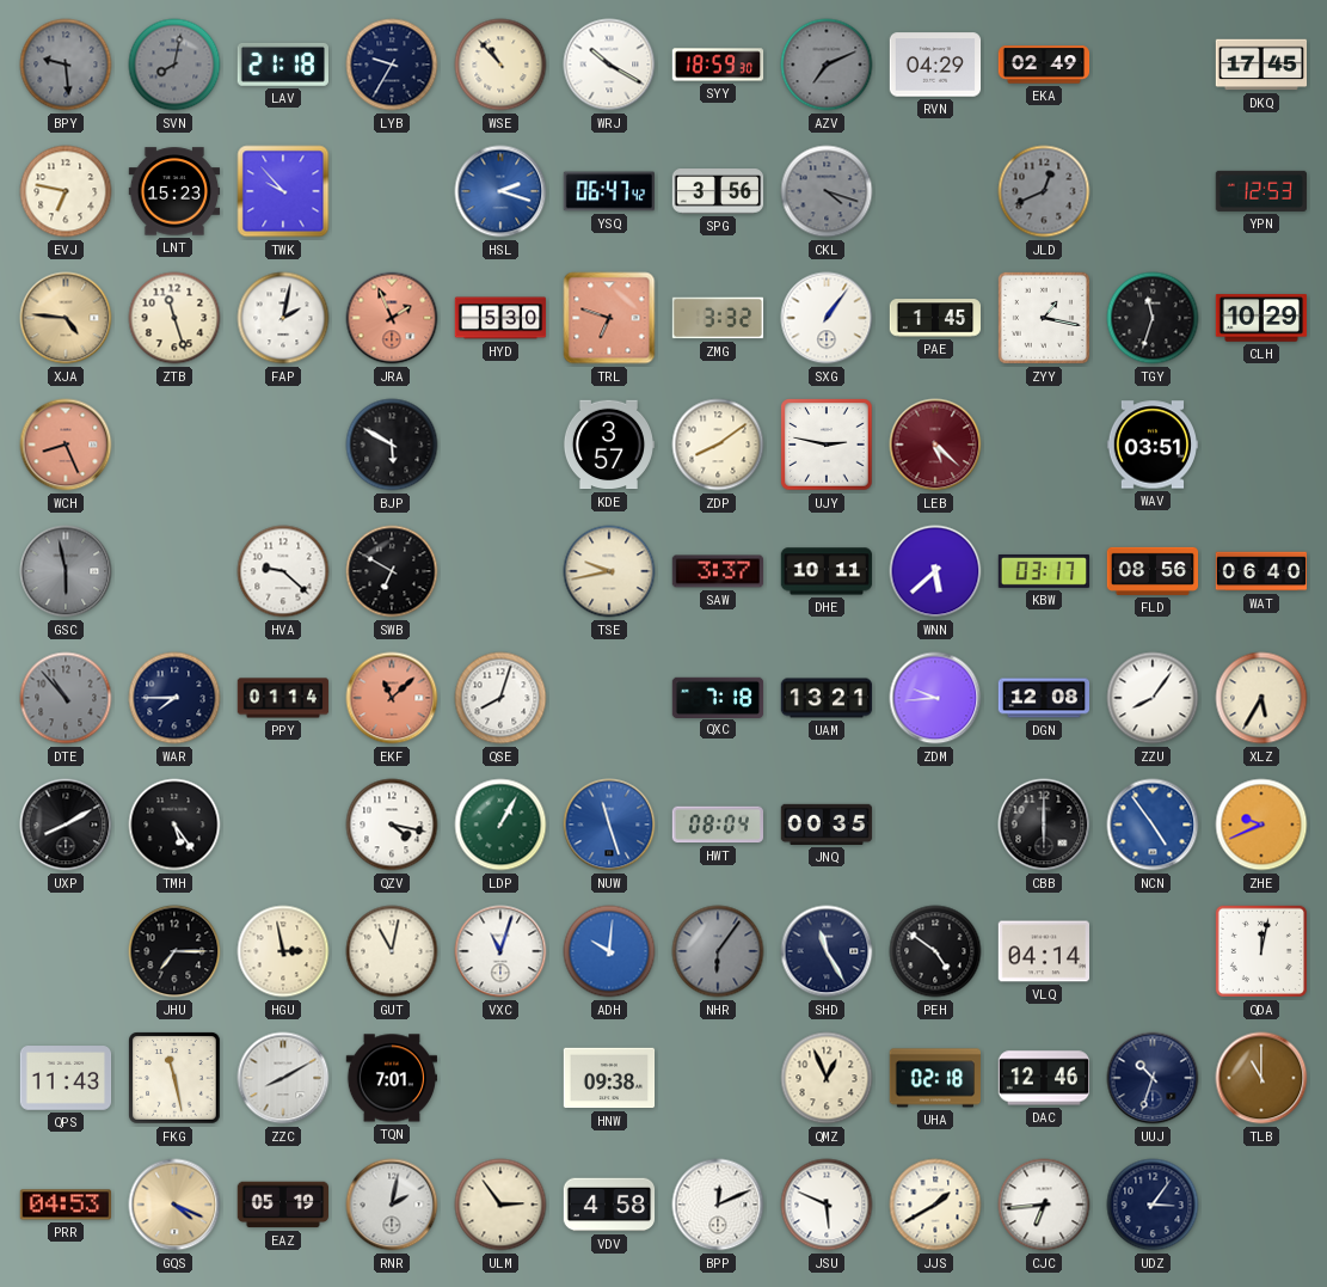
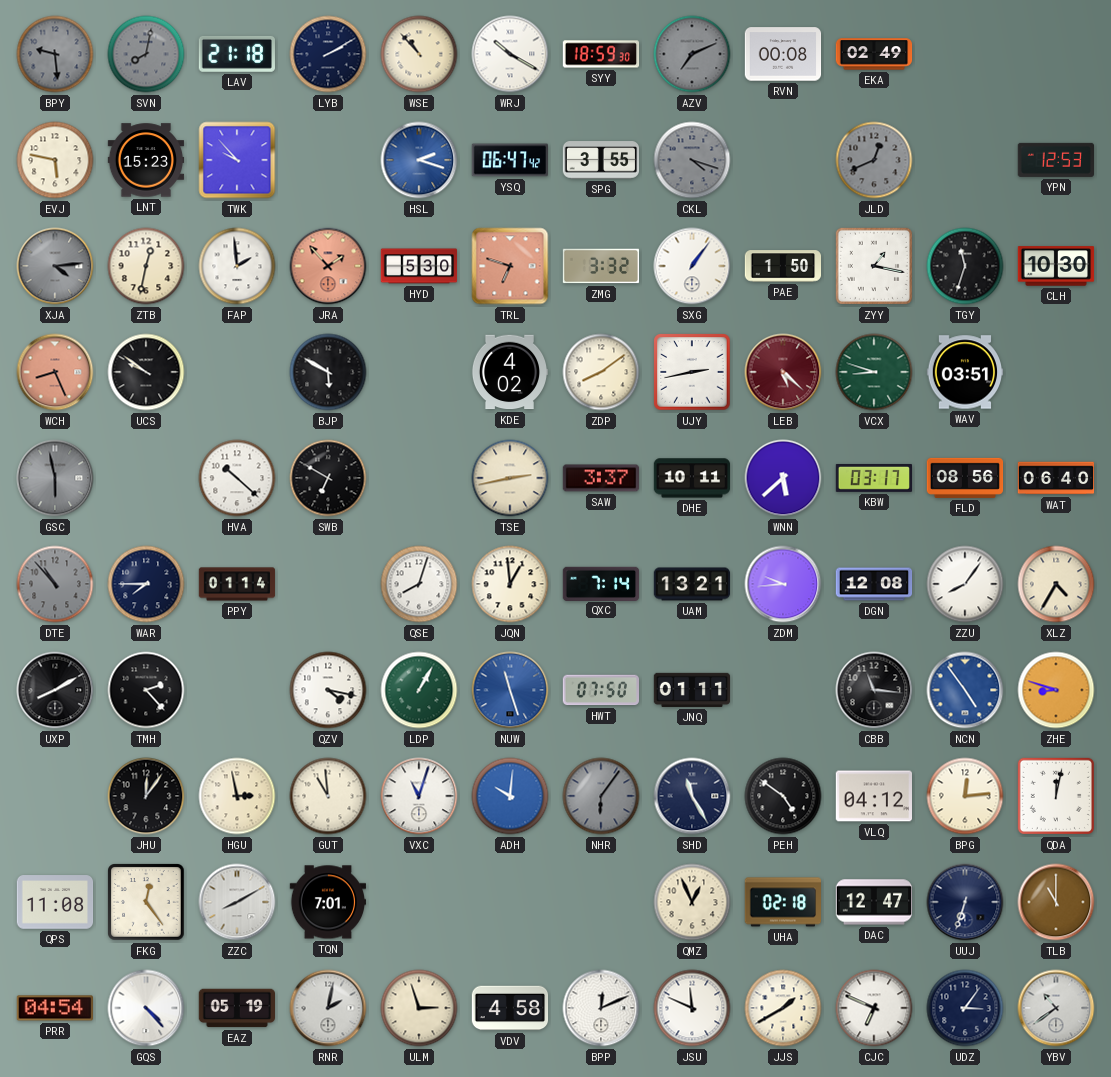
LYB: 9:35 -> 2:10 (328, 54)
RVN: 04:29 -> 00:08 (783, 54)
DKQ: 17:45 -> none (1261, 65)
EVJ: 6:47 -> 5:47 (55, 160)
SPG: 3:56 -> 3:55 (601, 160)
XJA: 4:46 -> 4:14 (55, 266)
XJA dial: champagne -> grey (55, 266)
ZTB: 11:27 -> 12:32 (146, 266)
FAP: 2:02 -> 1:59 (237, 266)
JRA: 1:56 -> 1:53 (328, 266)
PAE: 1:45 -> 1:50 (783, 266)
CLH: 10:29 -> 10:30 (1056, 266)
UCS: none -> 9:51 (146, 372)
KDE: 3:57 -> 4:02 (510, 372)
UJY: 2:47 -> 2:43 (692, 372)
VCX: none -> 8:48 (874, 372)
HVA: 9:22 -> 10:22 (237, 478)
TSE: 9:43 -> 2:43 (510, 478)
EKF: 11:08 -> none (392, 698)
JQN: none -> 12:59 (510, 584)
QXC: 7:18 -> 7:14 (601, 583)
XLZ: 5:35 -> 4:35 (1056, 584)
TMH: 5:24 -> 2:23 (146, 690)
HWT: 08:04 -> 07:50 (600, 690)
JNQ: 00:35 -> 01:11 (692, 690)
CBB: 6:00 -> 11:16 (874, 690)
ZHE: 9:41 -> 8:48 (1056, 690)
JHU: 7:15 -> 12:06 (146, 796)
GUT: 11:02 -> 10:59 (328, 796)
VLQ: 04:14 -> 04:12 (873, 796)
BPG: none -> 12:14 (965, 796)
QPS: 11:43 -> 11:08 (55, 902)
FKG: 11:28 -> 12:24 (146, 902)
HNW: 09:38 -> none (609, 1078)
DAC: 12:46 -> 12:47 (874, 902)
UUJ: 10:33 -> 6:33 (965, 902)
PRR: 04:53 -> 04:54 (54, 1008)
GQS: 4:19 -> 4:23 (146, 1008)
GQS dial: champagne -> white (146, 1008)
ULM: 2:54 -> 2:57 (419, 1008)
JSU: 5:49 -> 11:49 (692, 1008)
CJC: 6:44 -> 6:49 (874, 1008)
YBV: none -> 10:39 (1056, 1008)
